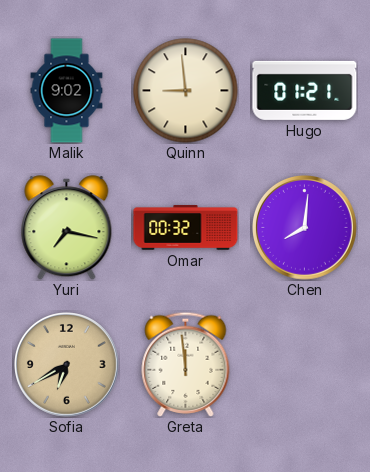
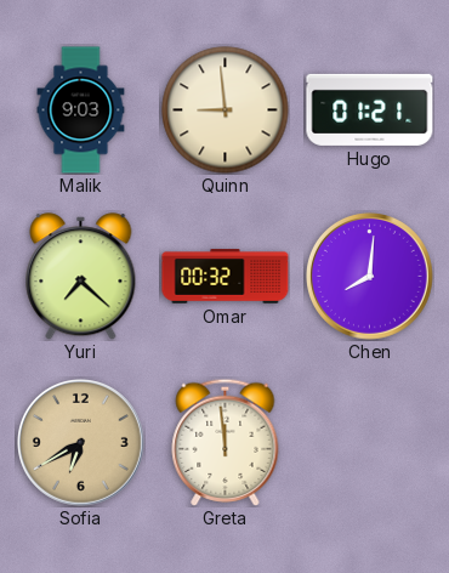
Malik: 9:02 -> 9:03 (81, 110)
Yuri: 7:17 -> 7:22 (81, 277)
